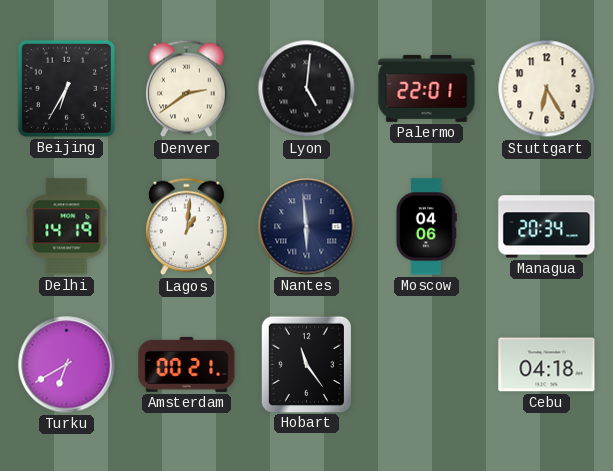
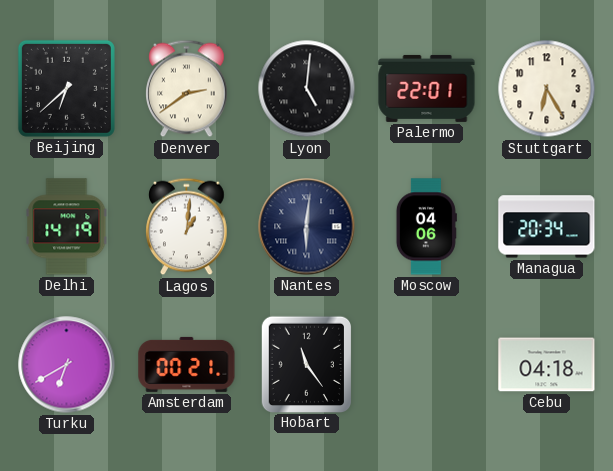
Beijing: 6:35 -> 6:38 (66, 88)
Nantes: 5:59 -> 6:01 (307, 227)
